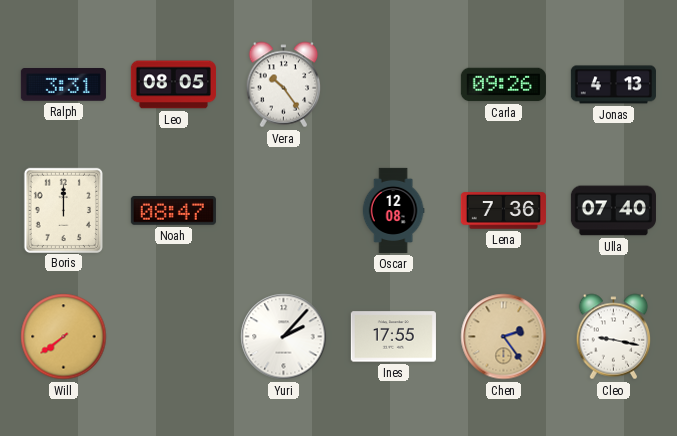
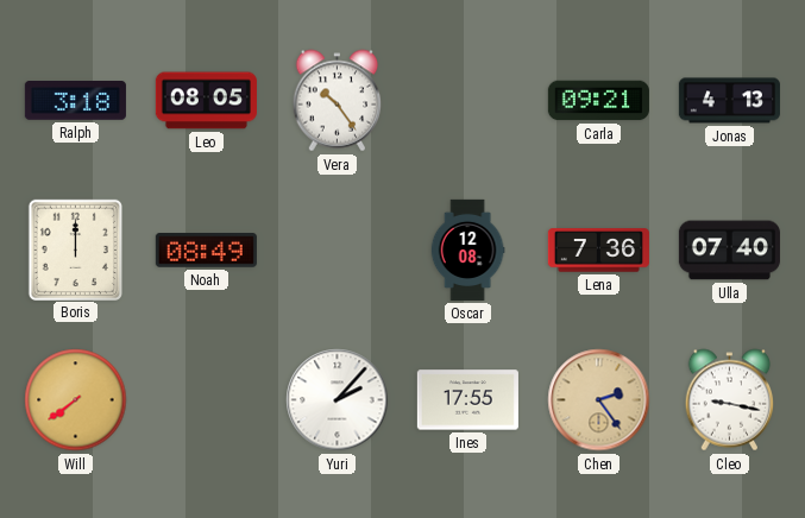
Ralph: 3:31 -> 3:18 (75, 101)
Carla: 09:26 -> 09:21 (598, 101)
Noah: 08:47 -> 08:49 (206, 251)
